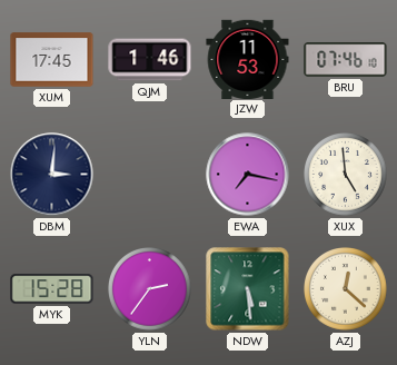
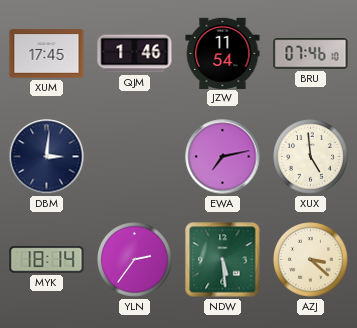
JZW: 11:53 -> 11:54 (223, 53)
EWA: 7:17 -> 7:13 (223, 157)
MYK: 15:28 -> 18:14 (47, 260)
AZJ: 12:22 -> 3:22 (311, 260)
